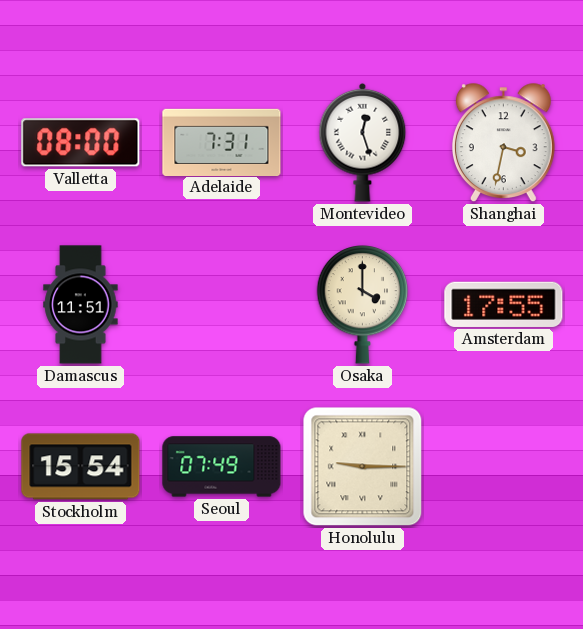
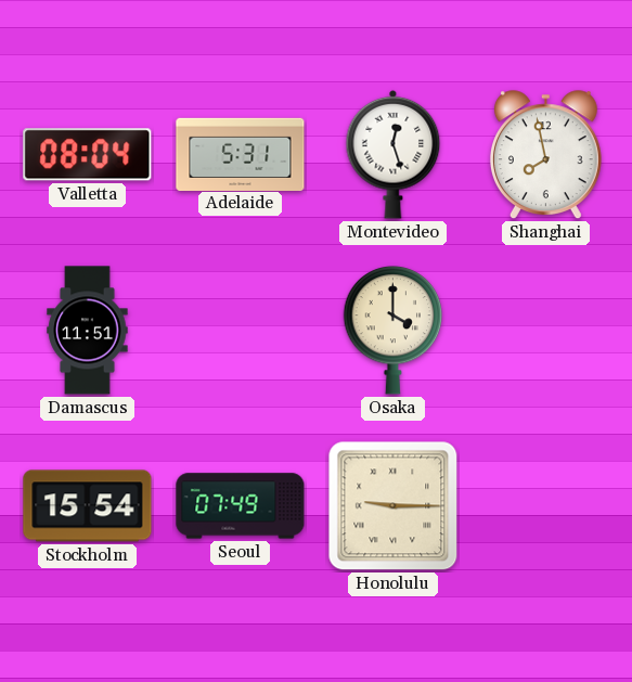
Valletta: 08:00 -> 08:04 (88, 155)
Adelaide: 7:31 -> 5:31 (241, 154)
Shanghai: 3:32 -> 7:58 (545, 155)
Amsterdam: 17:55 -> none (504, 304)
